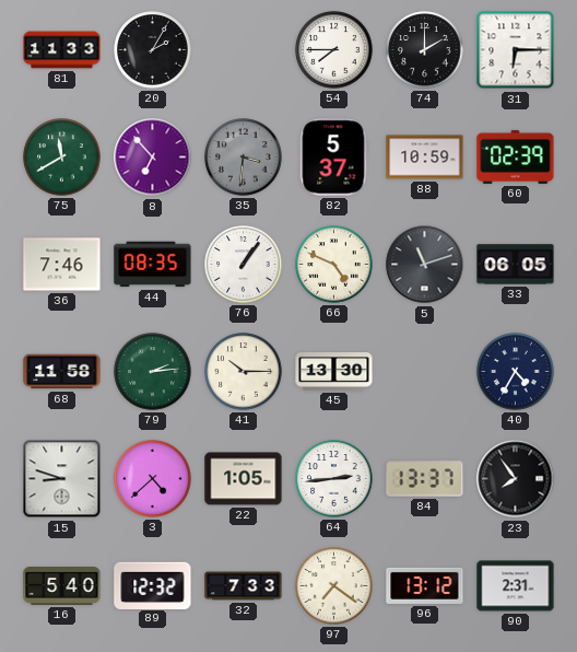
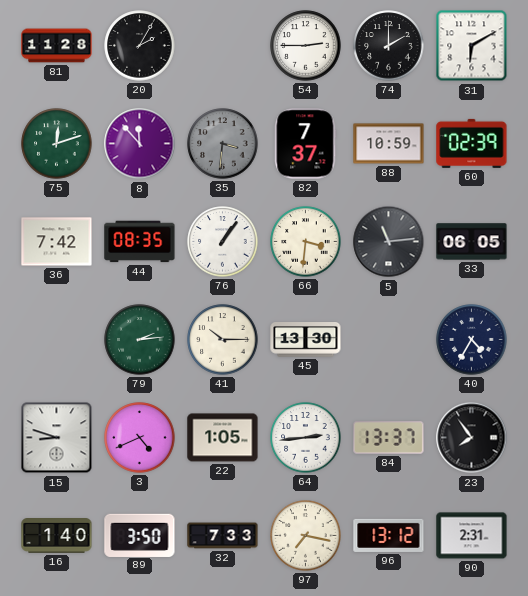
81: 11:33 -> 11:28 (57, 46)
54: 7:45 -> 2:45 (306, 46)
31: 6:15 -> 6:10 (472, 46)
75: 11:40 -> 12:12 (57, 144)
8: 6:53 -> 11:53 (140, 144)
82: 5:37 -> 7:37 (306, 144)
36: 7:46 -> 7:42 (57, 242)
66: 4:49 -> 3:31 (306, 242)
5: 11:12 -> 11:14 (389, 242)
68: 11:58 -> none (62, 372)
3: 4:38 -> 4:41 (140, 438)
16: 5:40 -> 1:40 (57, 536)
89: 12:32 -> 3:50 (140, 535)
97: 7:21 -> 7:17 (306, 536)
